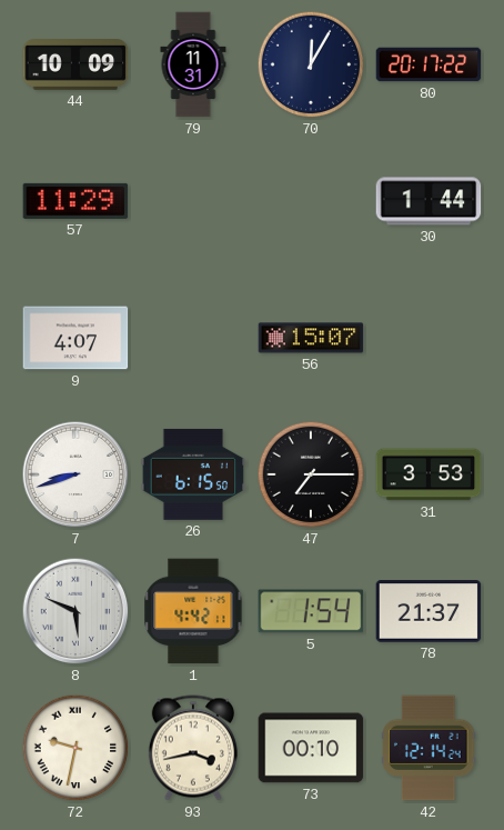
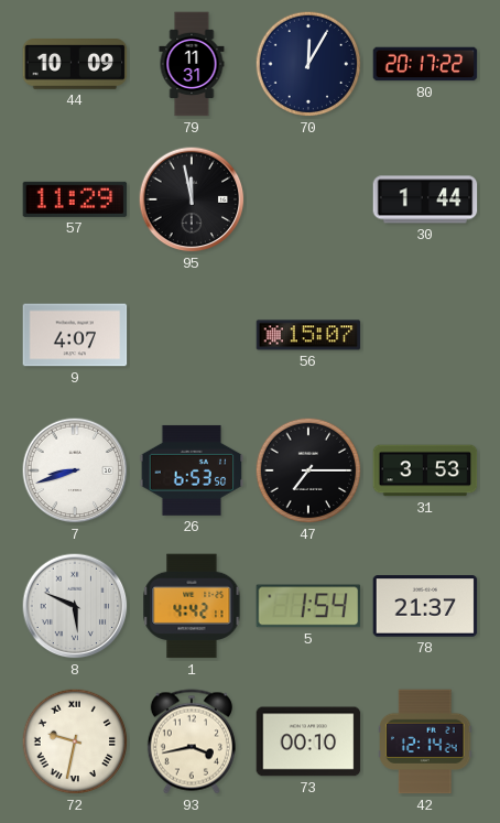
95: none -> 11:58 (192, 199)
26: 6:15 -> 6:53 (192, 470)
